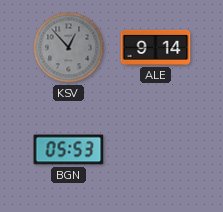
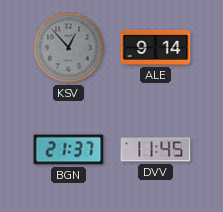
BGN: 05:53 -> 21:37 (69, 150)
DVV: none -> 11:45 (156, 150)
